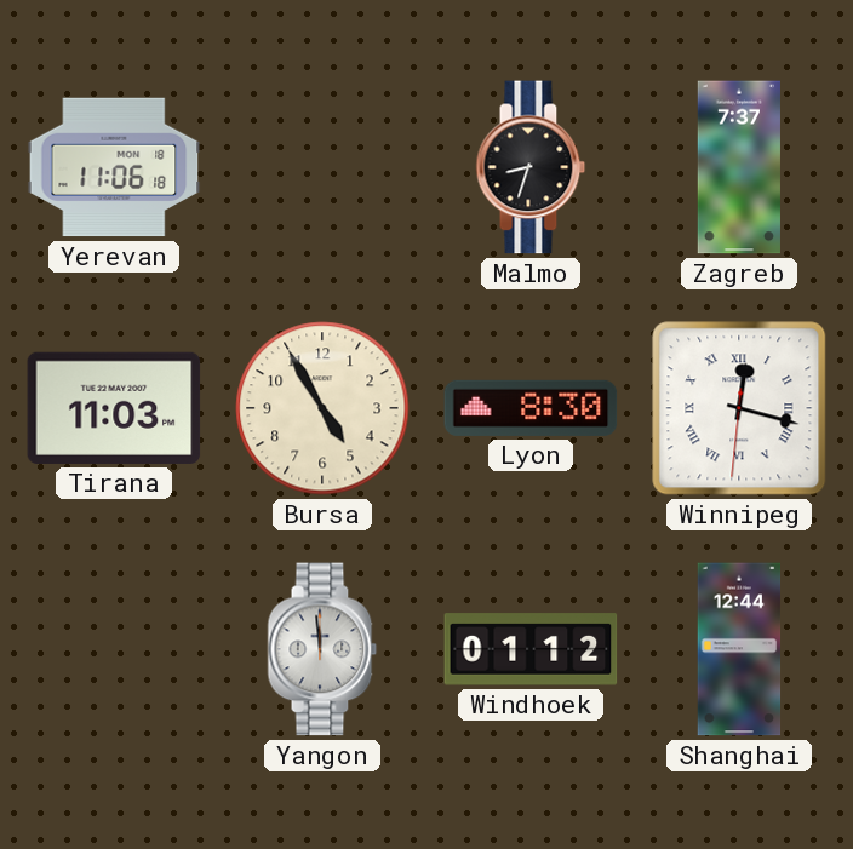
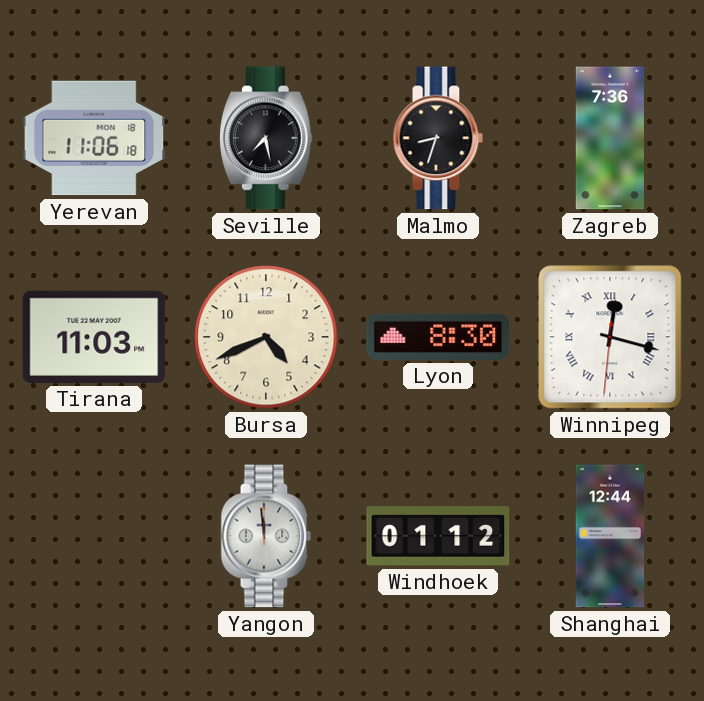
Seville: none -> 7:28 (266, 138)
Zagreb: 7:37 -> 7:36 (610, 138)
Bursa: 4:55 -> 4:41 (266, 337)
